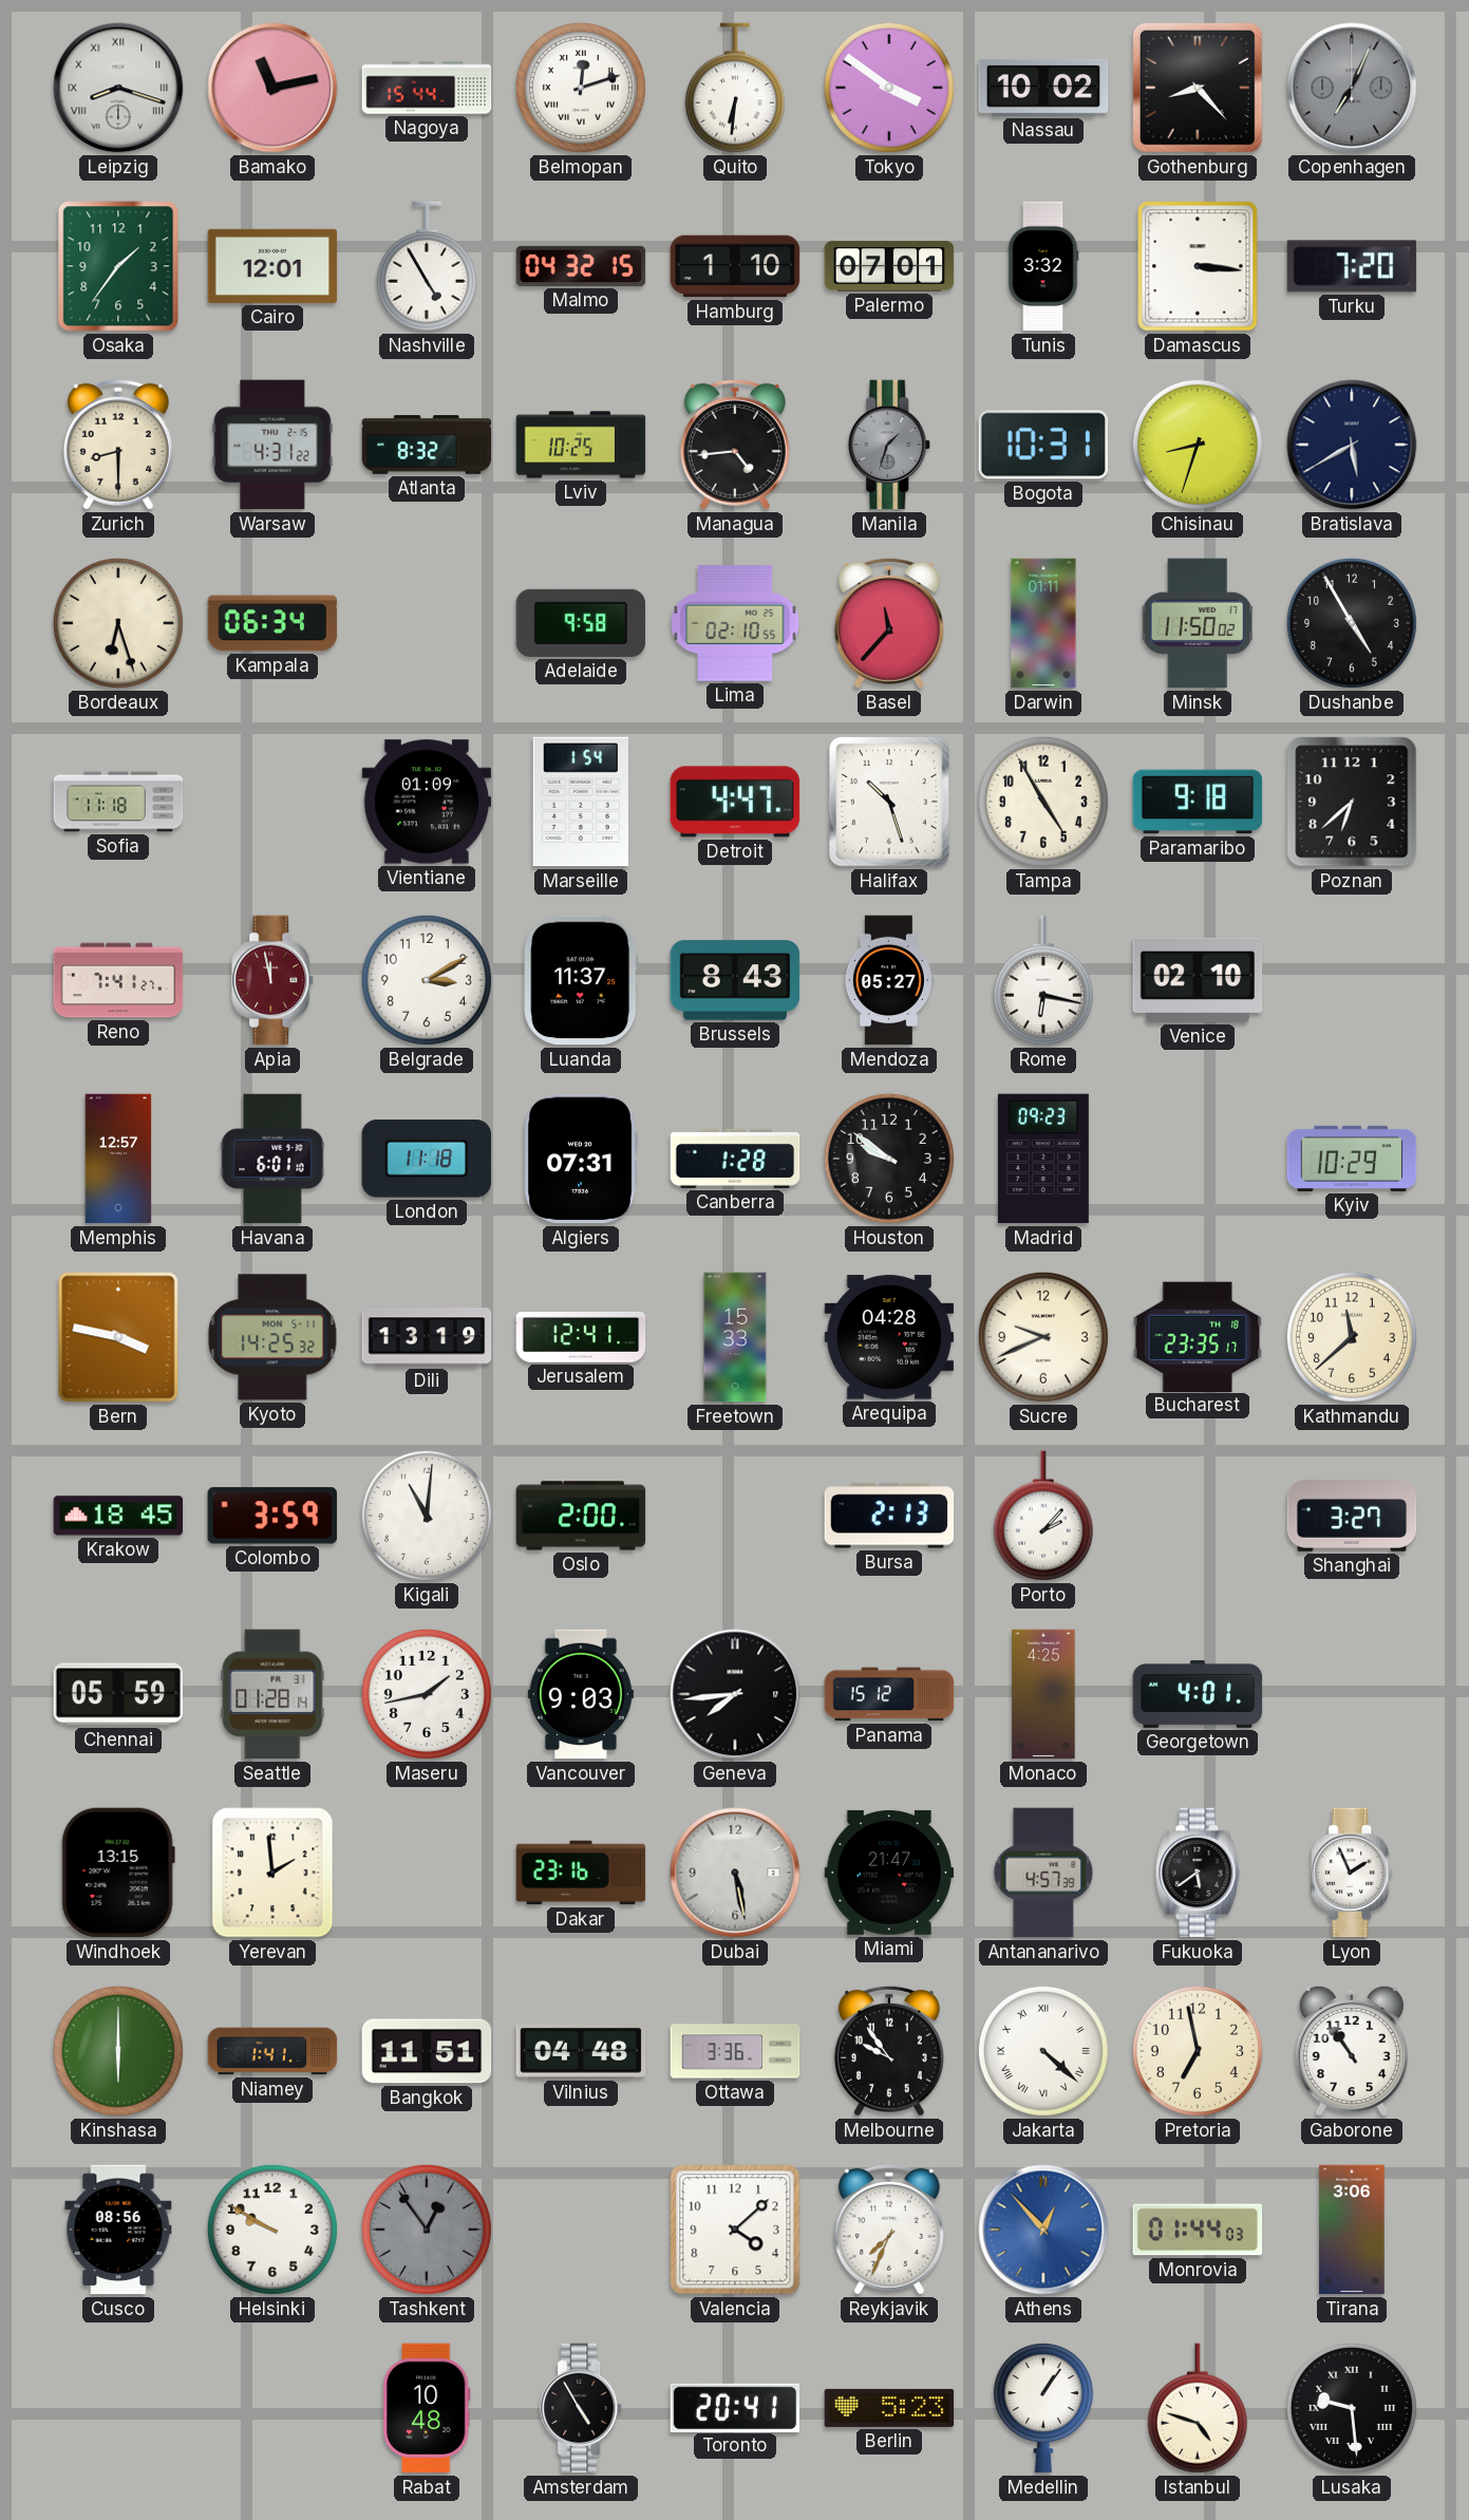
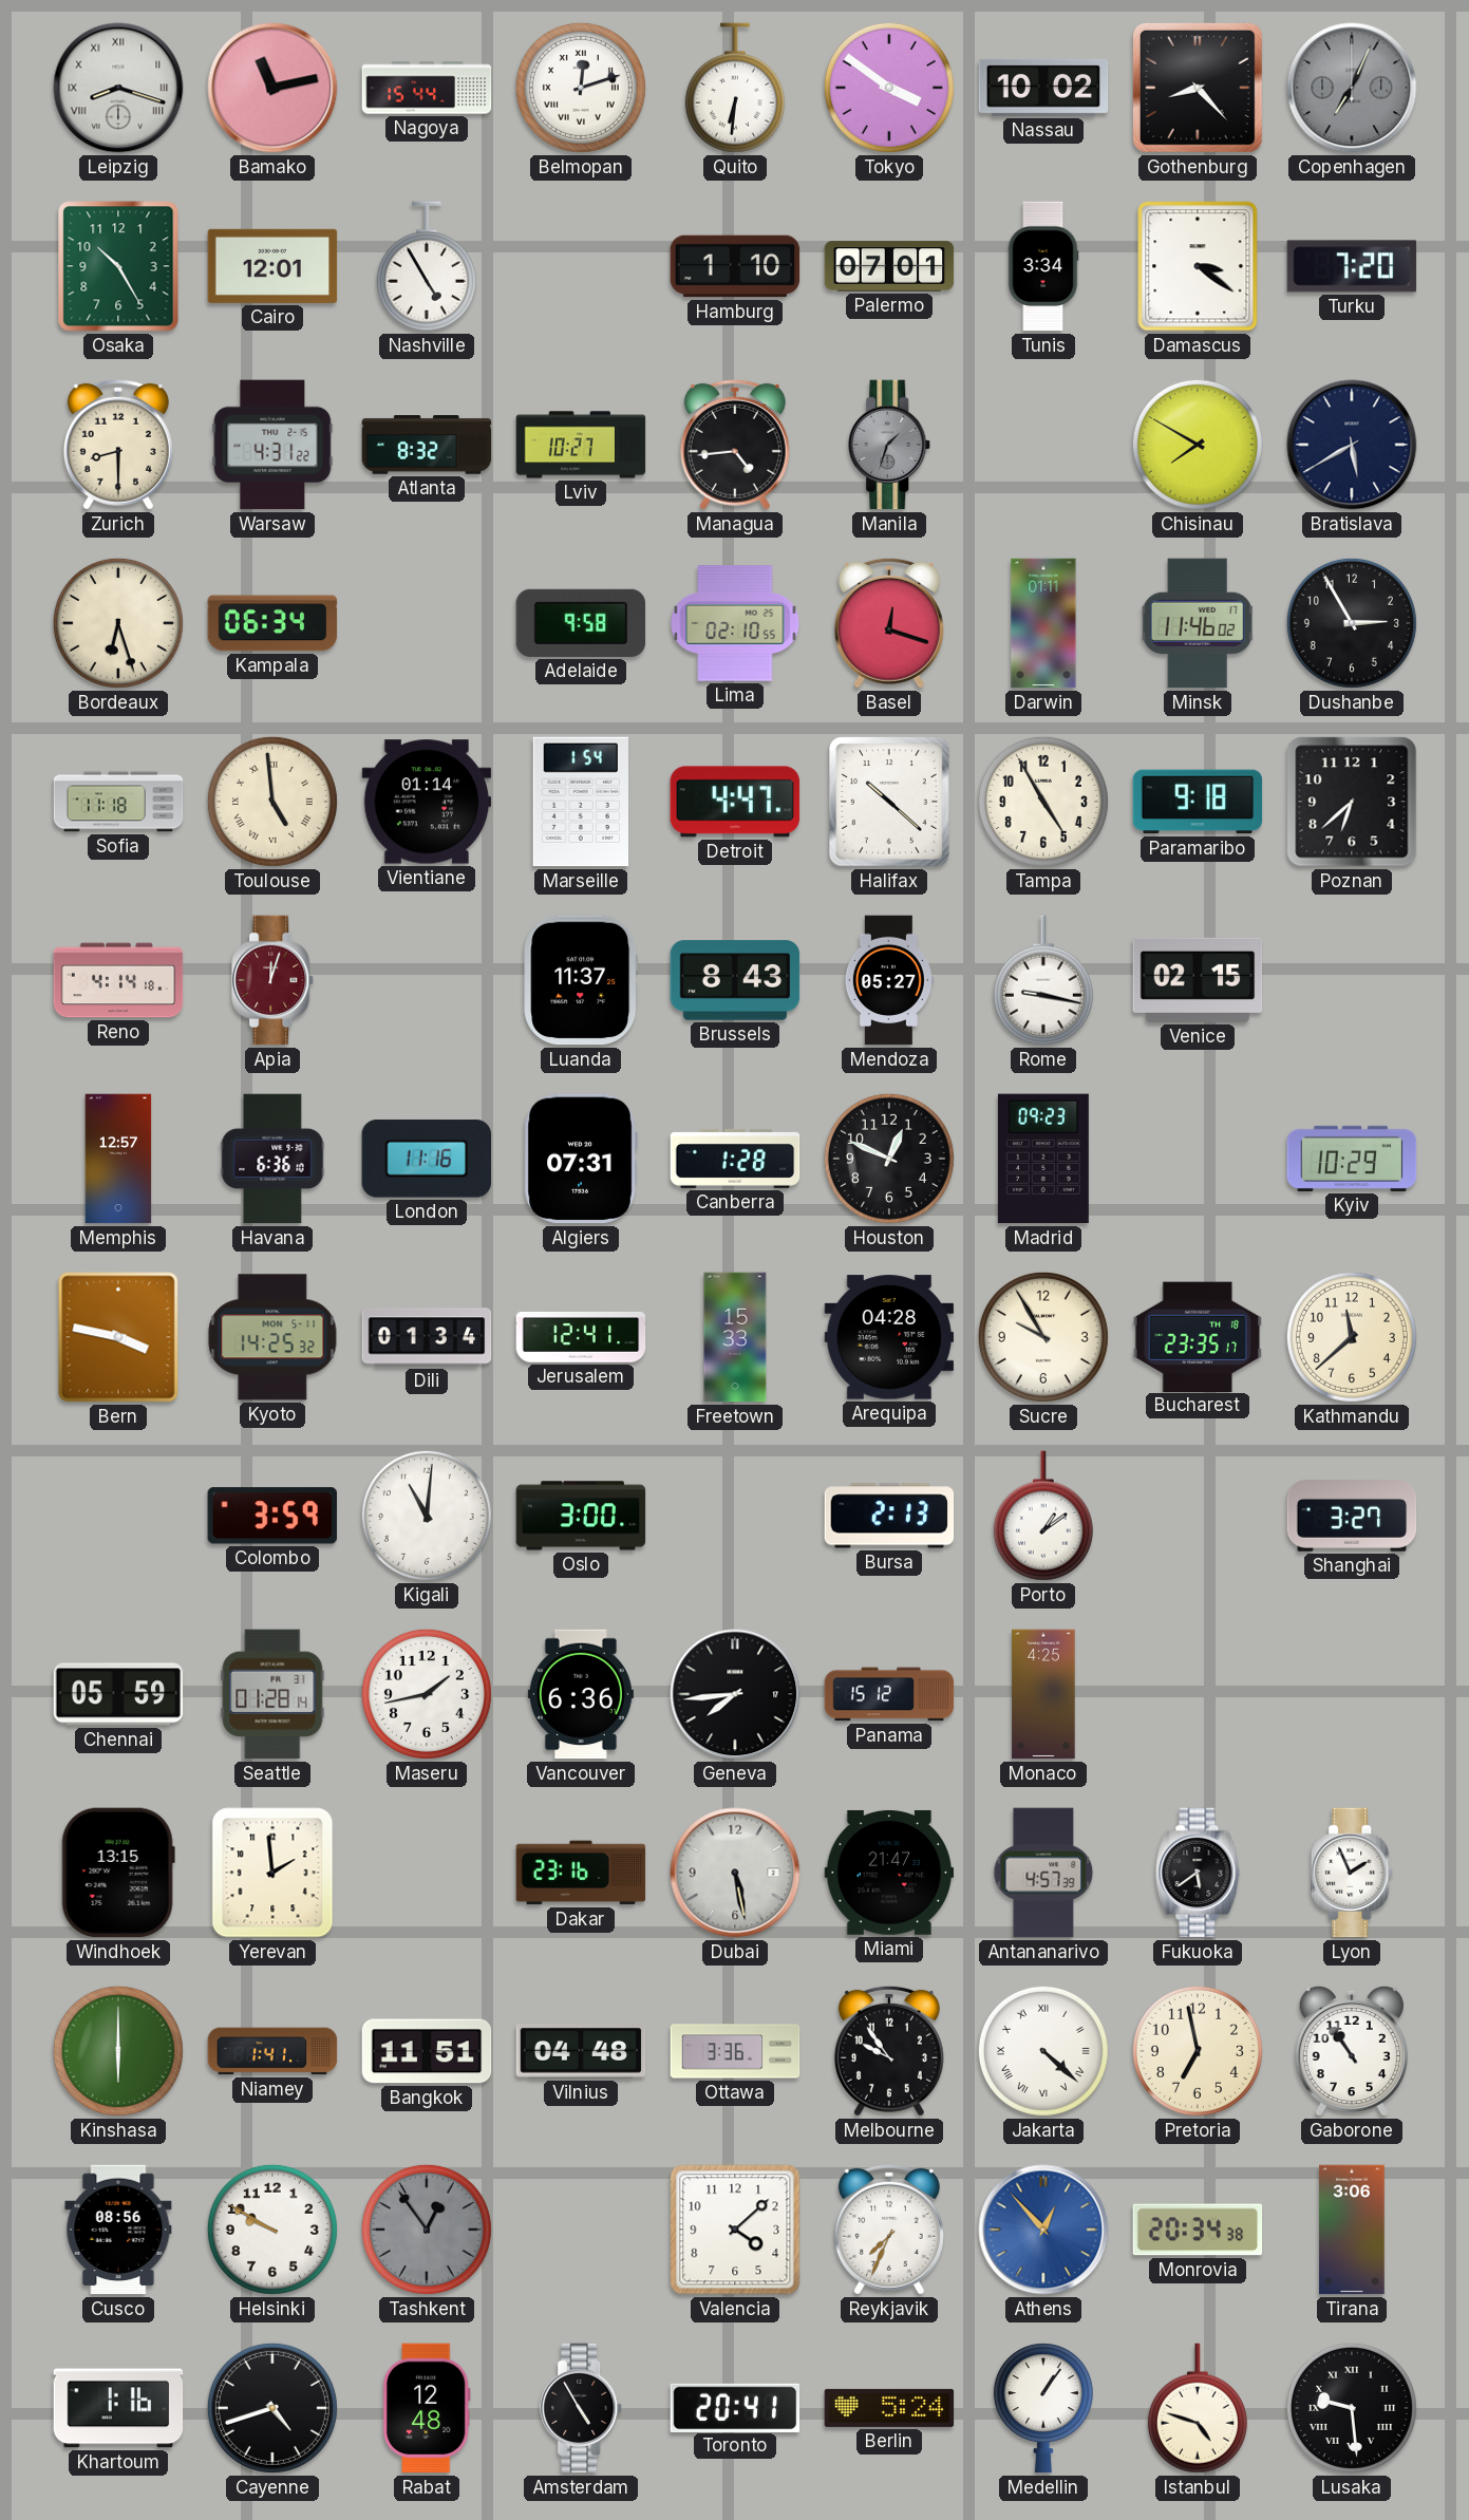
Osaka: 1:36 -> 10:25 (118, 266)
Malmo: 04:32 -> none (581, 266)
Tunis: 3:32 -> 3:34 (1043, 266)
Damascus: 3:16 -> 3:21 (1198, 266)
Lviv: 10:25 -> 10:27 (581, 445)
Bogota: 10:31 -> none (1042, 445)
Chisinau: 8:33 -> 7:50 (1198, 445)
Basel: 11:37 -> 12:18 (889, 623)
Minsk: 11:50 -> 11:46 (1198, 623)
Dushanbe: 4:55 -> 2:55 (1352, 623)
Toulouse: none -> 4:59 (272, 802)
Vientiane: 01:09 -> 01:14 (427, 802)
Halifax: 10:27 -> 10:22 (890, 802)
Reno: 7:41 -> 4:14 (118, 980)
Apia: 11:58 -> 12:03 (274, 980)
Belgrade: 3:10 -> none (427, 980)
Rome: 6:17 -> 9:17 (1043, 980)
Venice: 02:10 -> 02:15 (1198, 980)
Havana: 6:01 -> 6:36 (272, 1159)
London: 11:18 -> 11:16 (426, 1159)
Houston: 9:51 -> 12:49 (889, 1159)
Dili: 13:19 -> 01:34 (427, 1337)
Sucre: 9:41 -> 9:55 (1043, 1337)
Krakow: 18:45 -> none (118, 1516)
Oslo: 2:00 -> 3:00 (581, 1516)
Porto: 2:07 -> 1:09 (1043, 1516)
Vancouver: 9:03 -> 6:36 (581, 1694)
Georgetown: 4:01 -> none (1198, 1694)
Monrovia: 01:44 -> 20:34 (1198, 2230)
Khartoum: none -> 1:16 (118, 2408)
Cayenne: none -> 4:42 (272, 2408)
Rabat: 10:48 -> 12:48 (427, 2408)
Berlin: 5:23 -> 5:24 (889, 2408)
